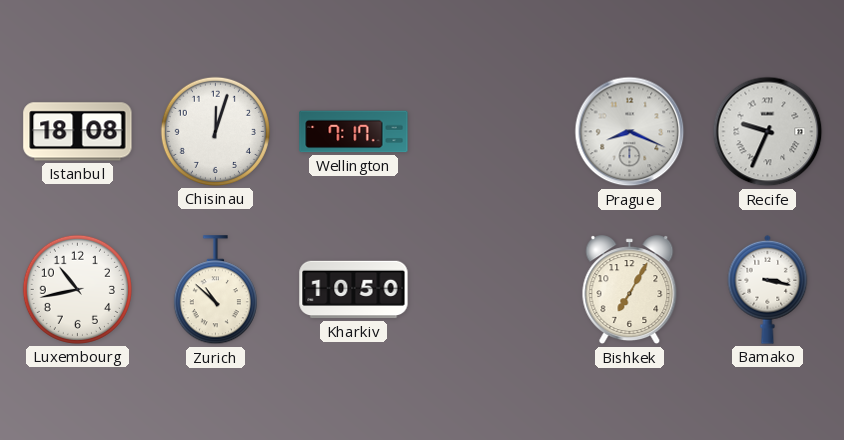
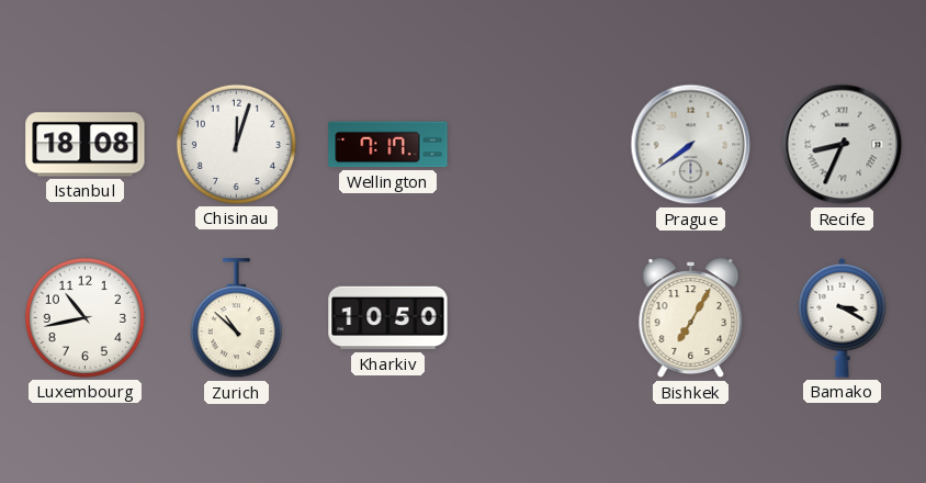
Prague: 8:19 -> 7:39 (691, 145)
Recife: 9:34 -> 8:34 (843, 145)
Bamako: 3:17 -> 3:20 (843, 317)
